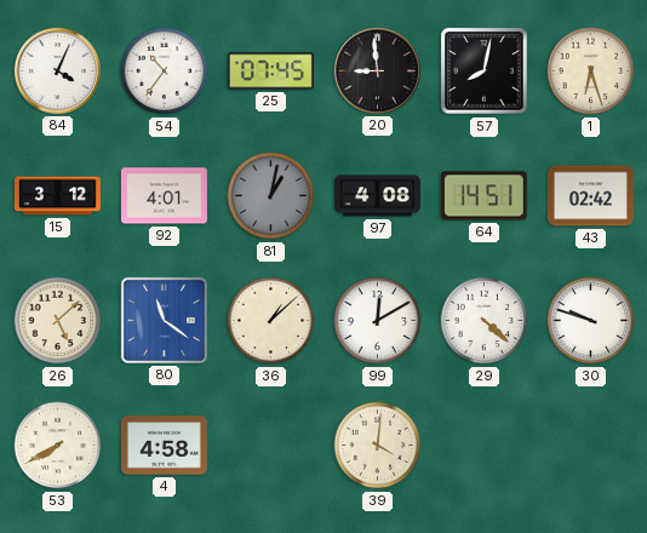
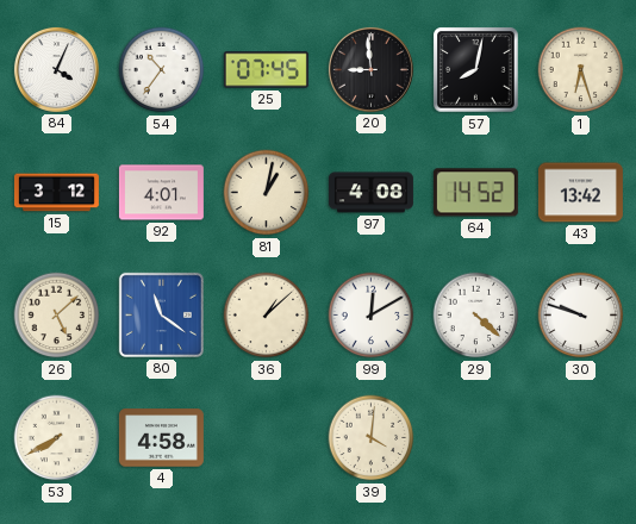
81 dial: grey -> cream (267, 193)
64: 14:51 -> 14:52 (475, 193)
43: 02:42 -> 13:42 (580, 193)
